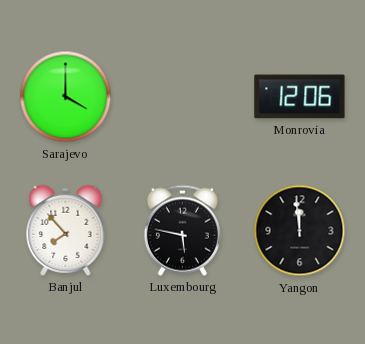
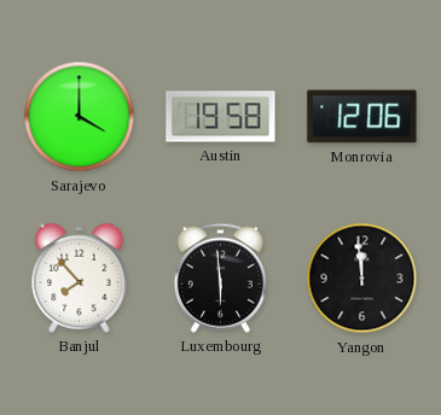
Austin: none -> 19:58 (221, 117)
Luxembourg: 5:47 -> 5:59 (220, 277)
